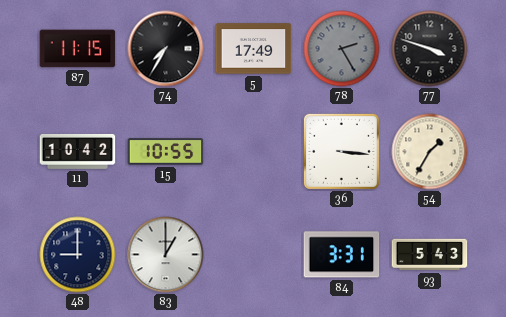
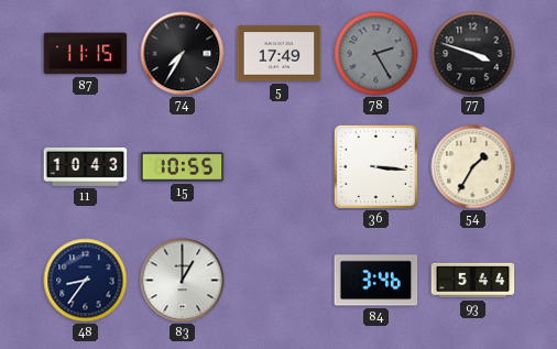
11: 10:42 -> 10:43 (86, 166)
48: 9:00 -> 8:36 (86, 281)
84: 3:31 -> 3:46 (376, 281)
93: 5:43 -> 5:44 (473, 281)
